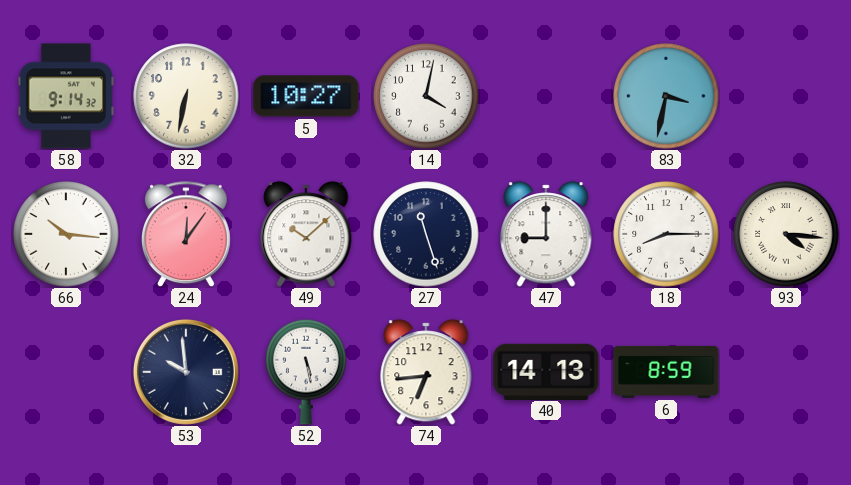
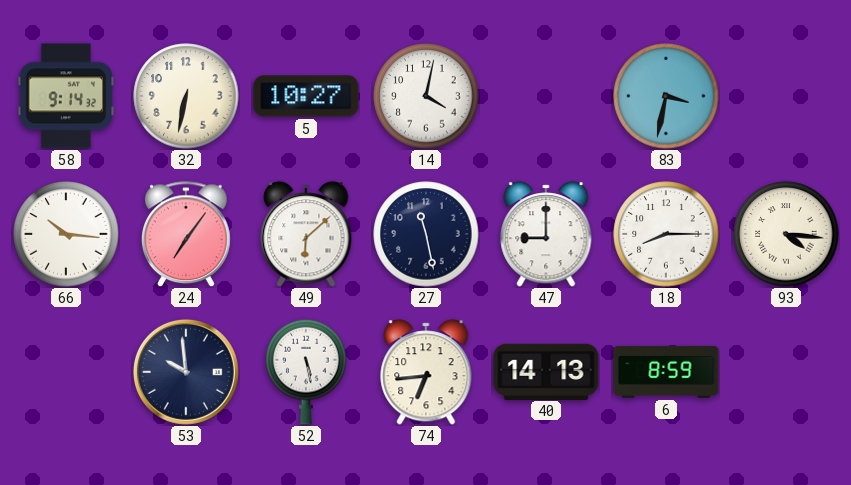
24: 12:06 -> 7:06 (186, 234)
49: 10:08 -> 6:08 (306, 234)
27: 11:27 -> 11:28 (426, 234)
